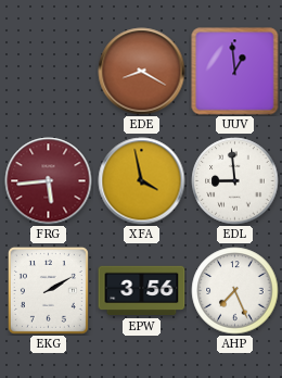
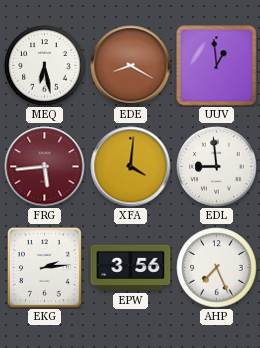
MEQ: none -> 6:28 (45, 66)
XFA: 3:58 -> 4:01 (131, 167)
EKG: 2:10 -> 2:14 (44, 267)
